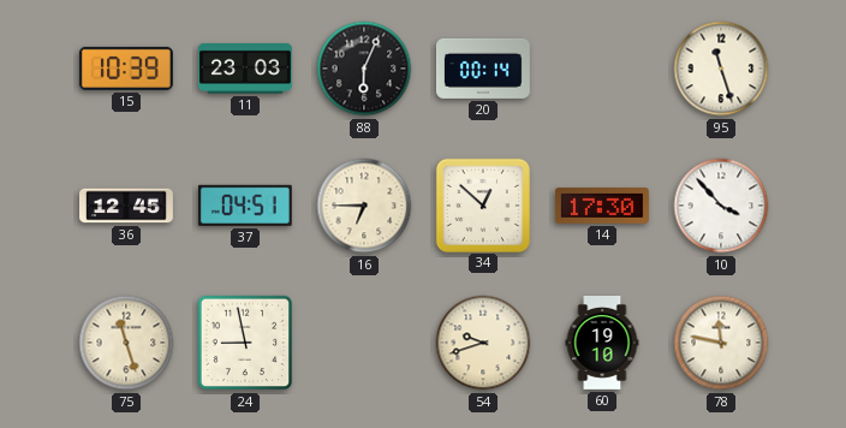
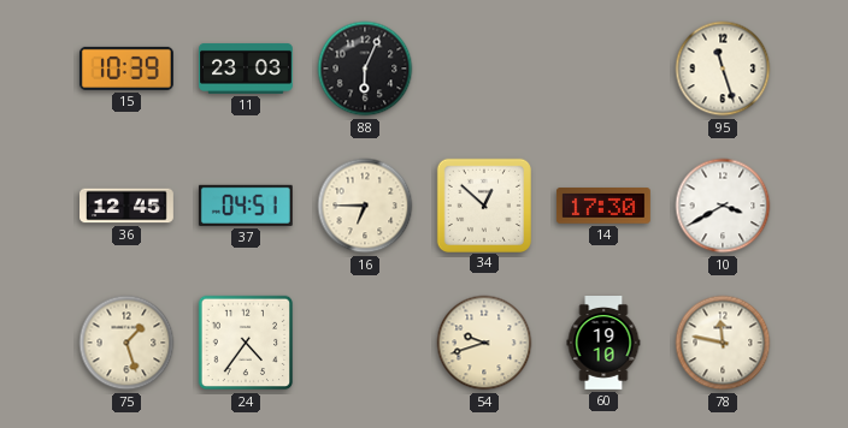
20: 00:14 -> none (483, 69)
10: 3:53 -> 3:40 (723, 206)
75: 11:27 -> 1:27 (126, 343)
24: 8:58 -> 4:36 (246, 343)
